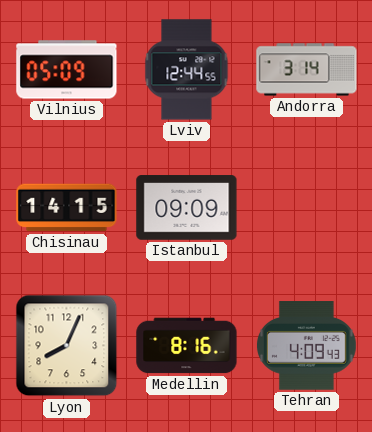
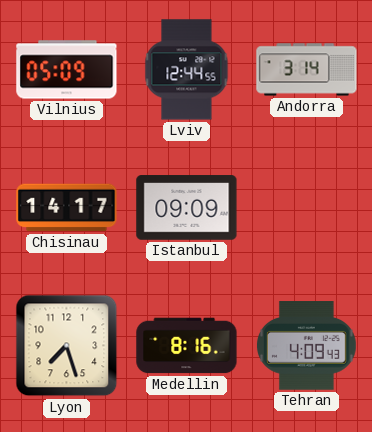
Chisinau: 14:15 -> 14:17 (67, 208)
Lyon: 8:04 -> 7:27 (67, 346)
